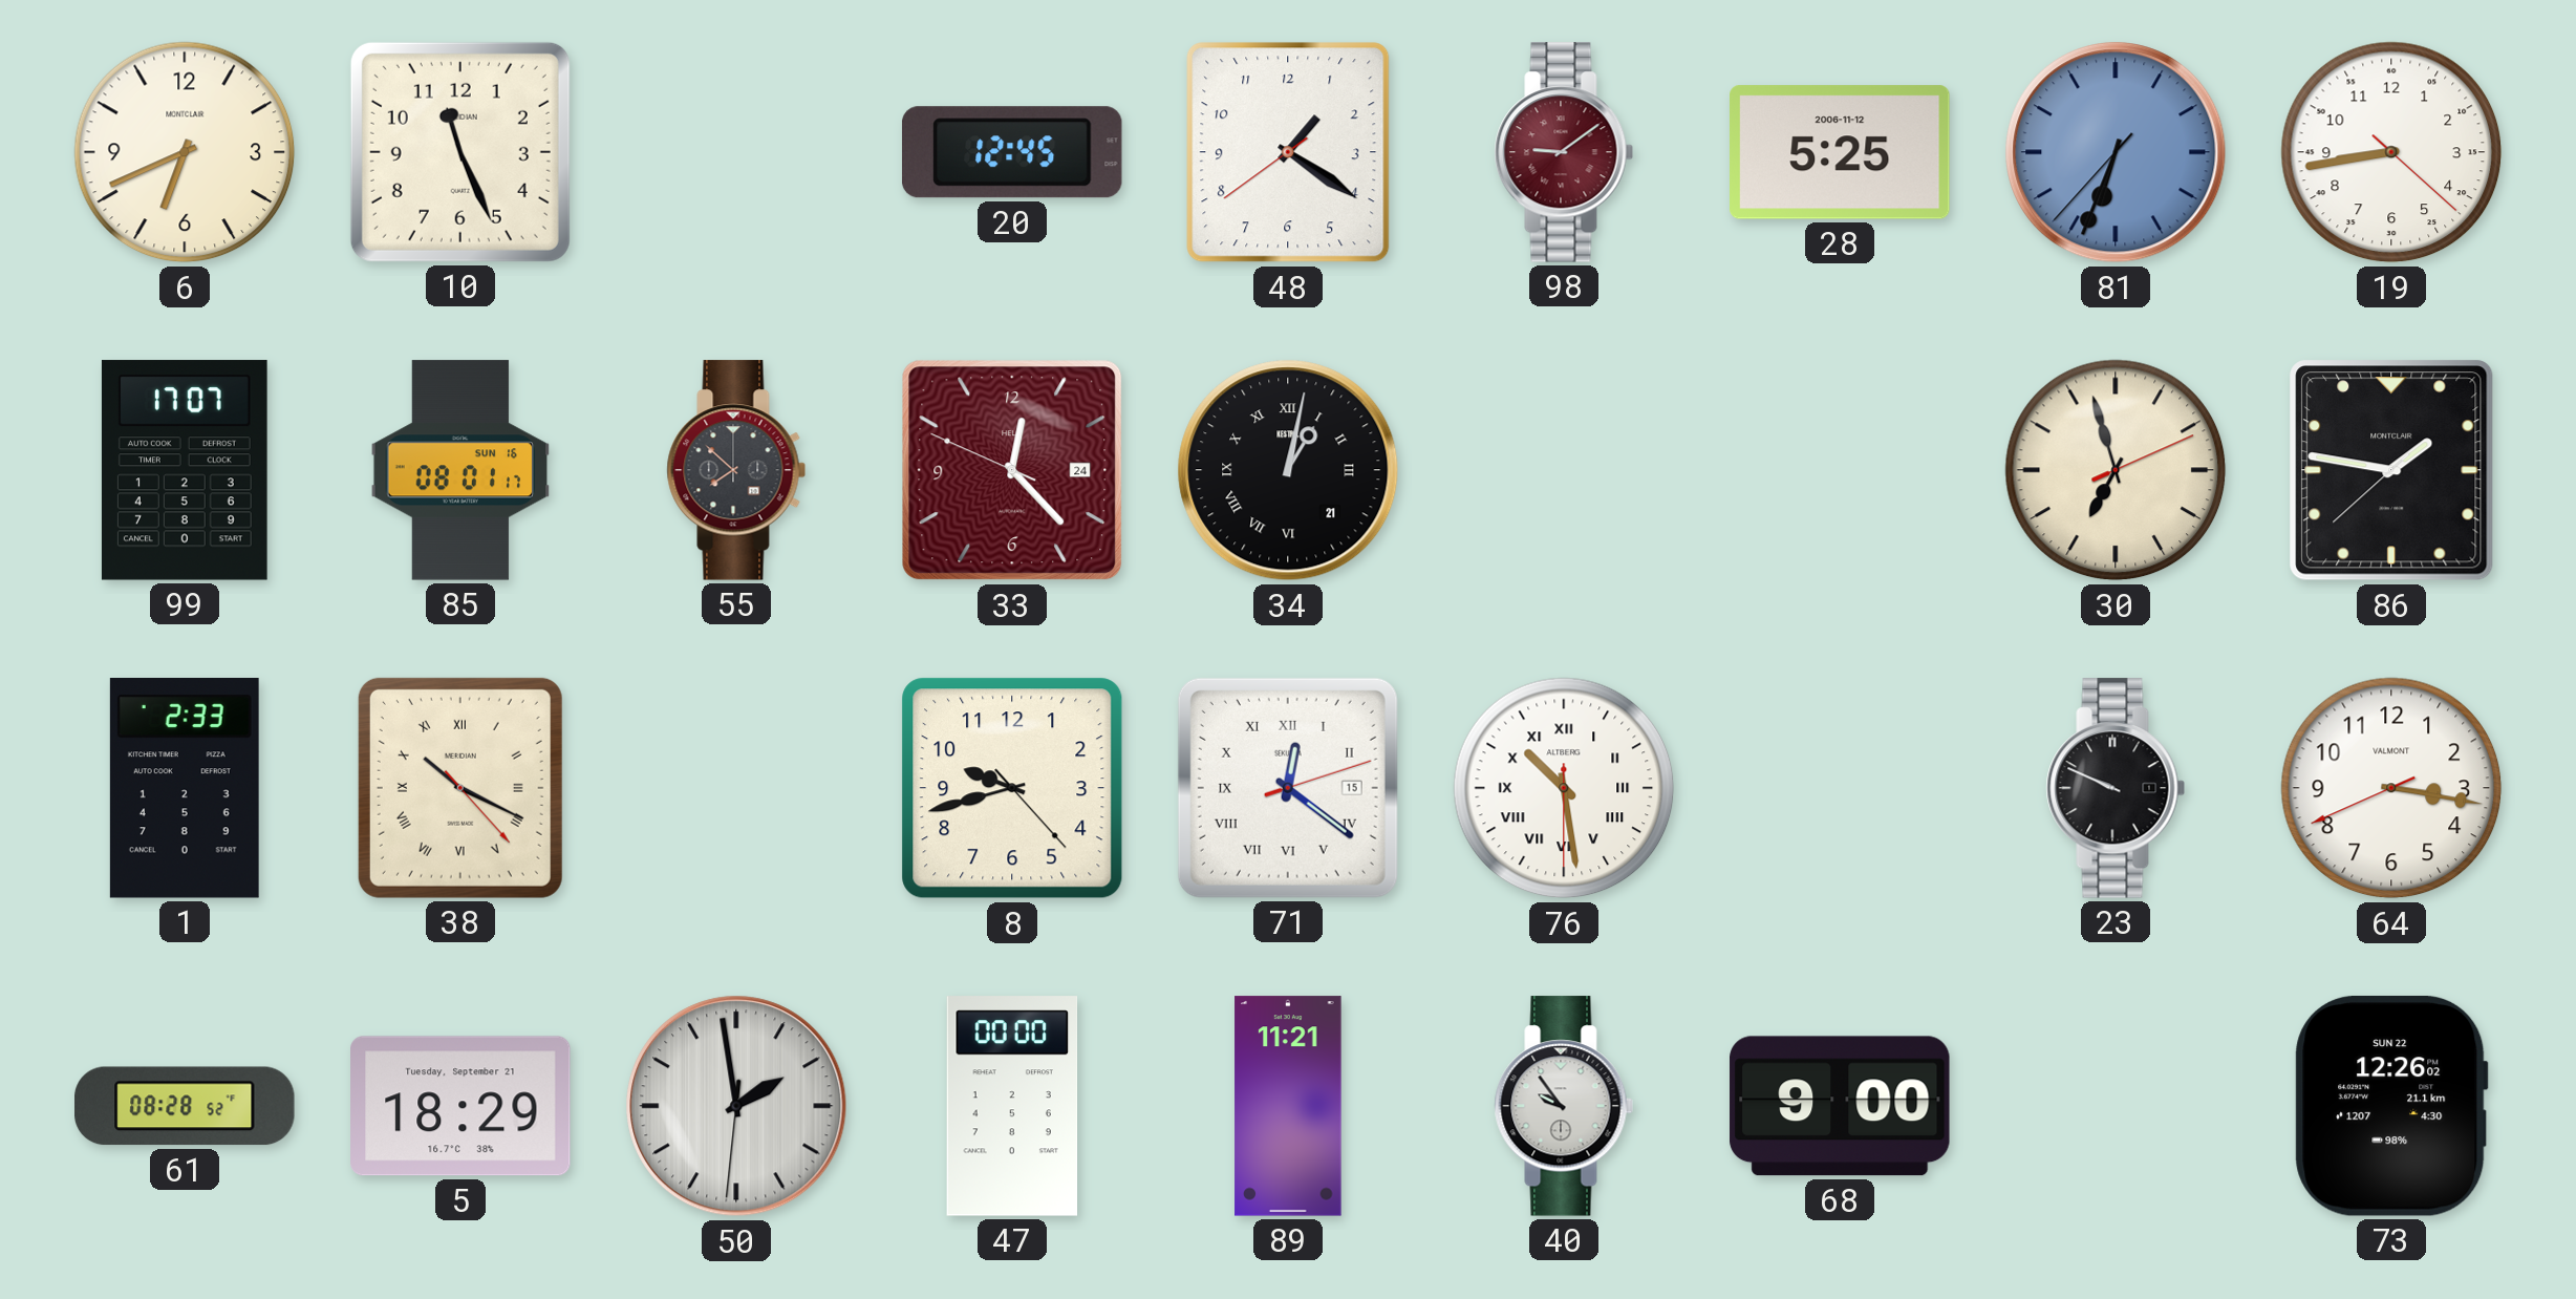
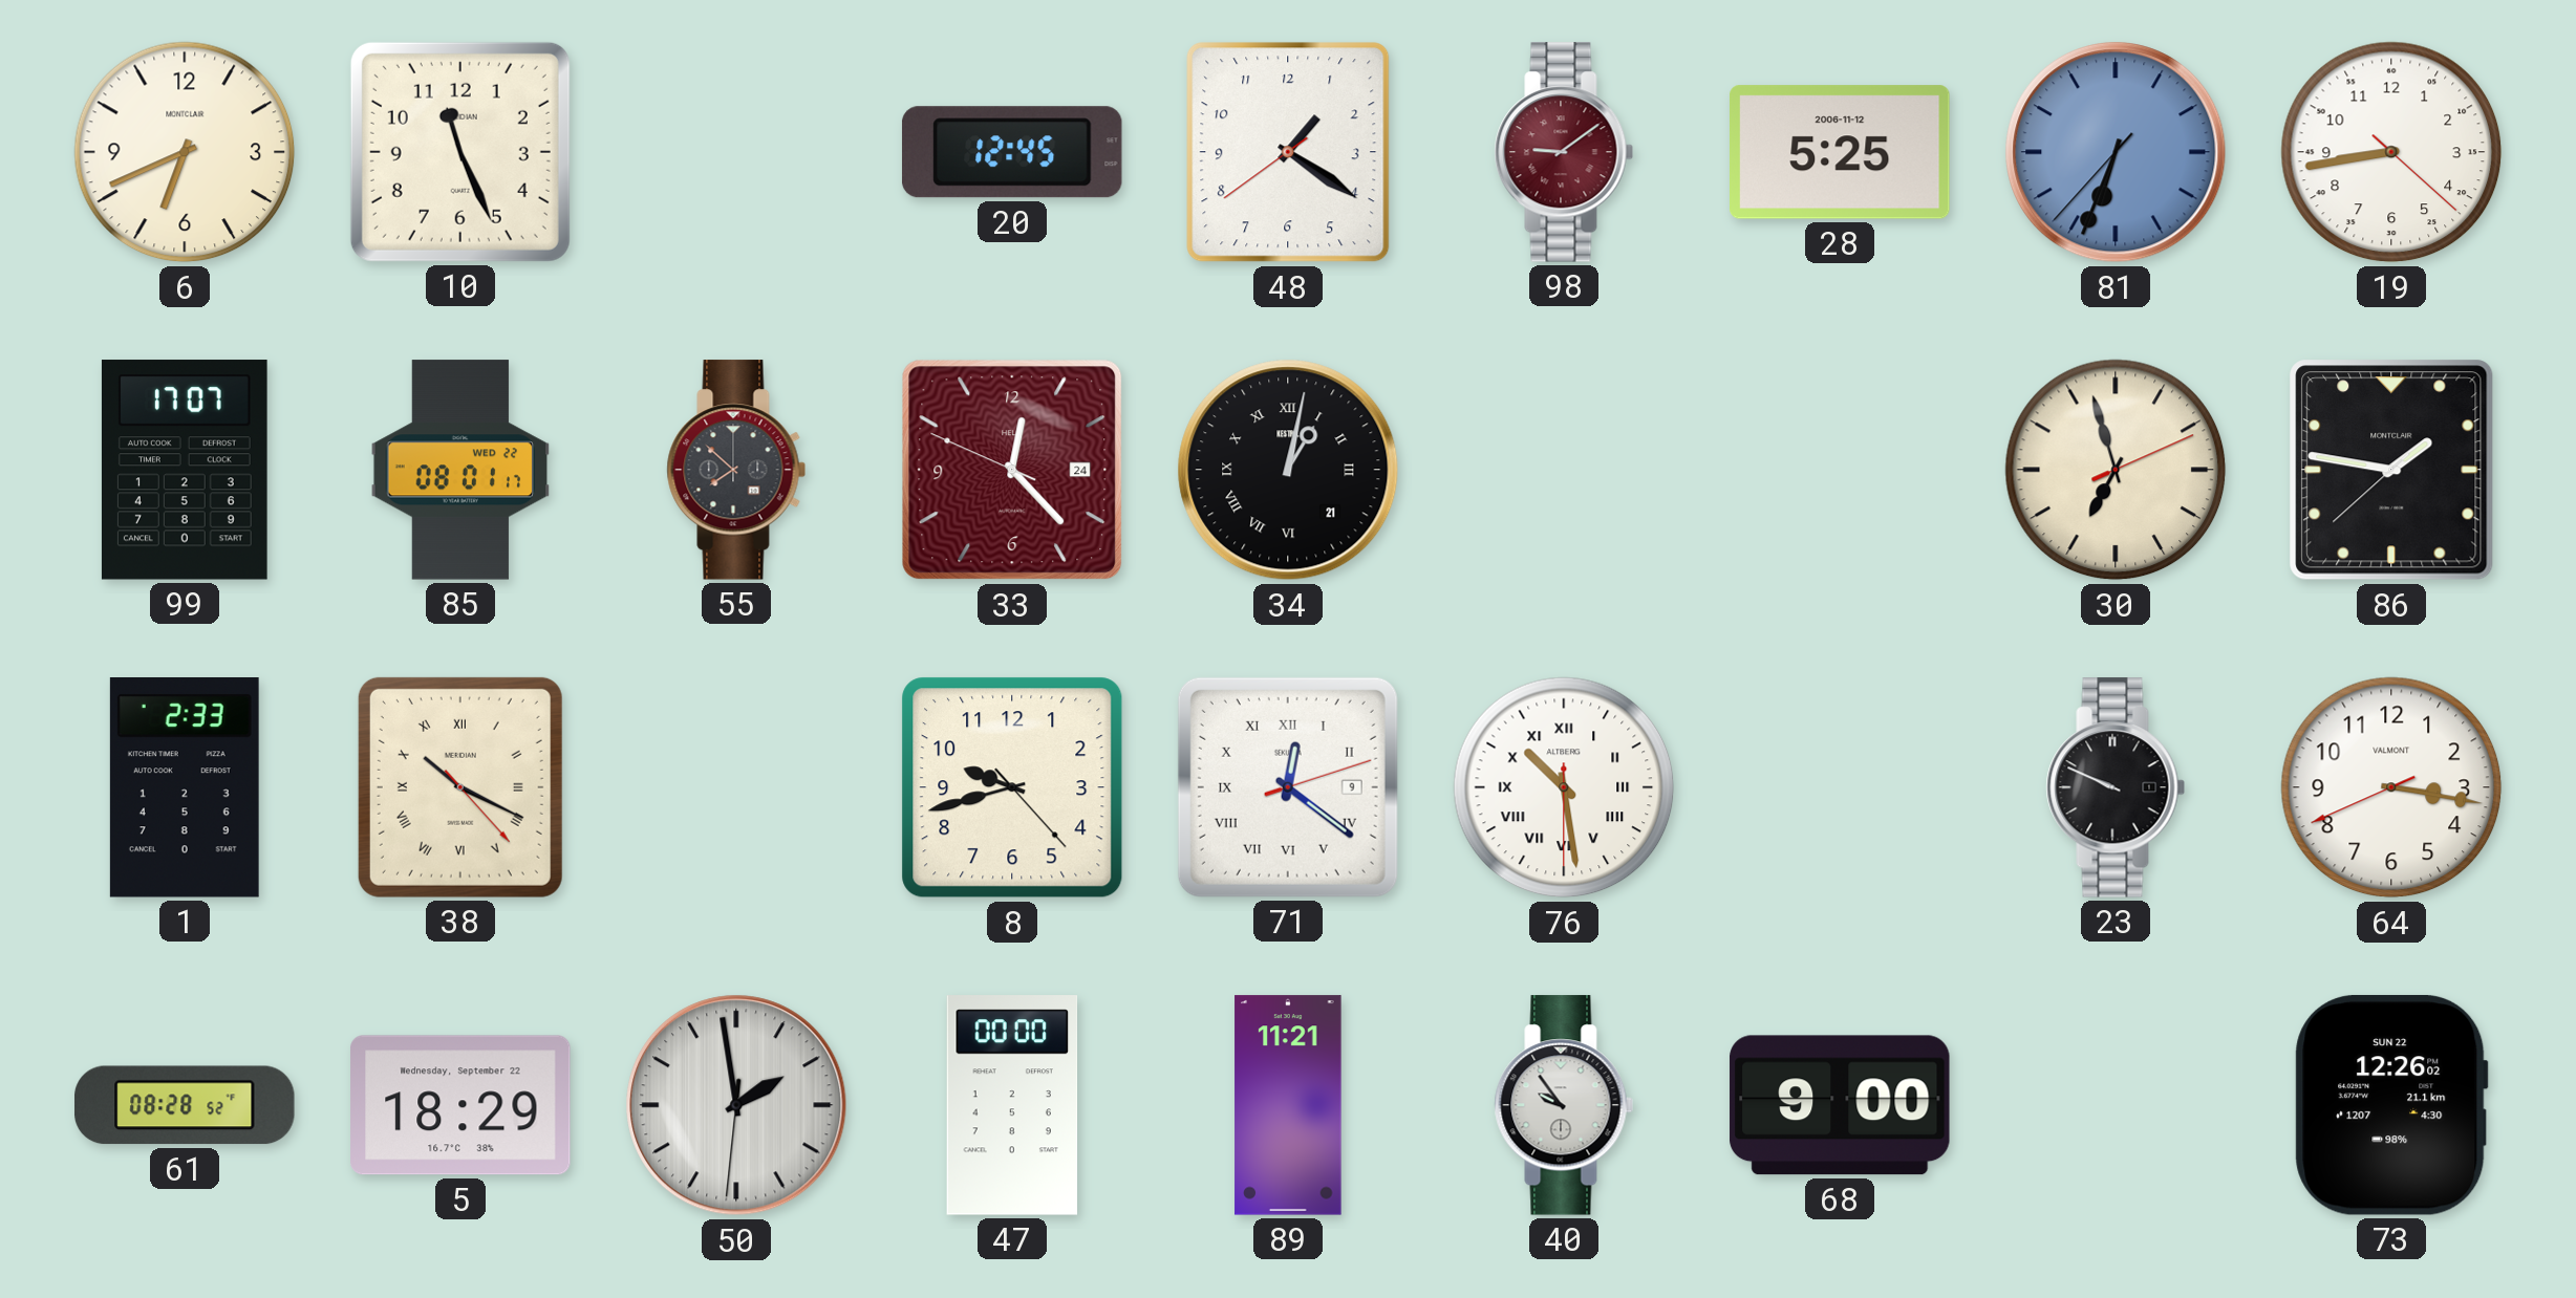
85 date: SUN 16 -> WED 22 (460, 470)
71 date: 15 -> 9 (1288, 787)
5 date: Tuesday, September 21 -> Wednesday, September 22 (460, 1105)
